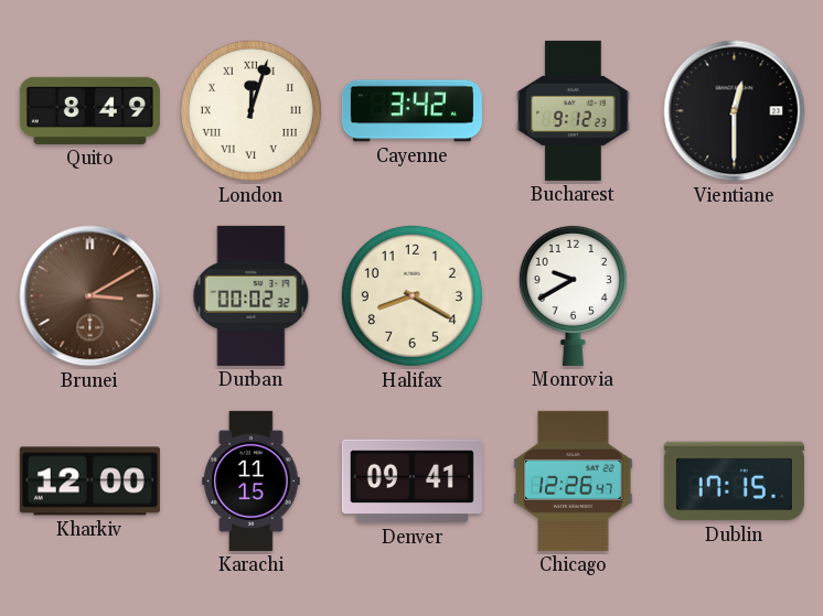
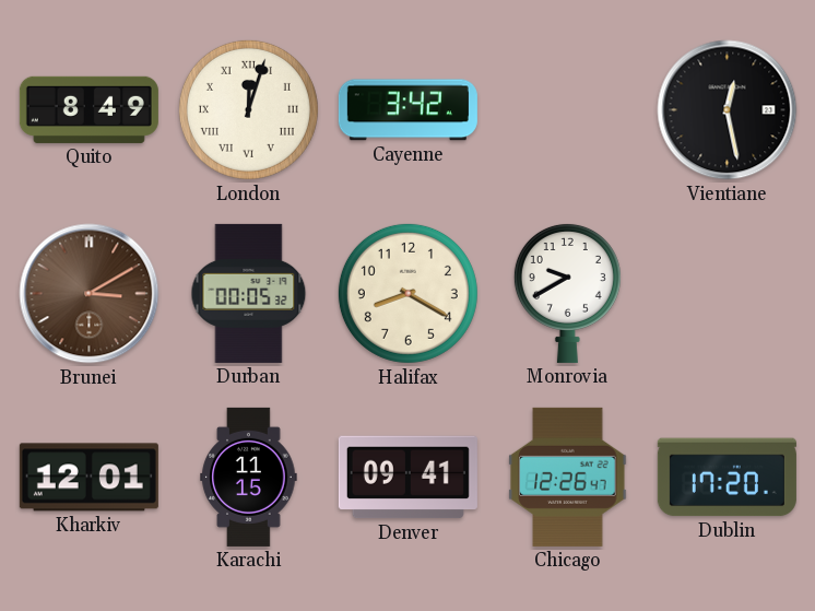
Bucharest: 9:12 -> none (574, 110)
Vientiane: 12:30 -> 12:28 (728, 110)
Durban: 00:02 -> 00:05 (249, 293)
Kharkiv: 12:00 -> 12:01 (88, 478)
Dublin: 17:15 -> 17:20 (727, 478)
